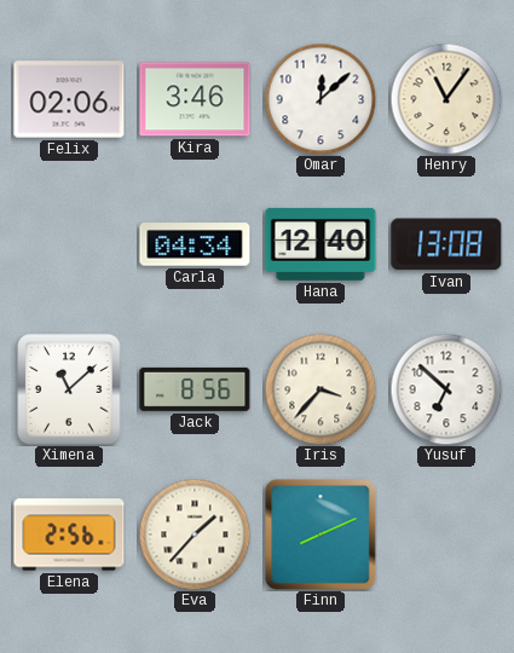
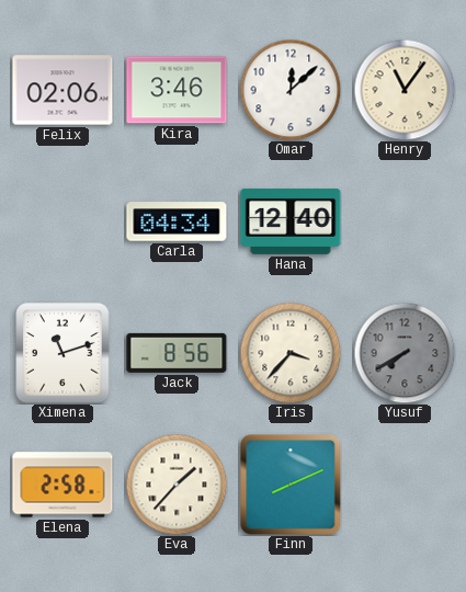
Ivan: 13:08 -> none (446, 244)
Ximena: 11:08 -> 11:12 (62, 353)
Yusuf: 6:52 -> 7:40 (405, 353)
Yusuf dial: white -> grey (405, 353)
Elena: 2:56 -> 2:58 (62, 485)
